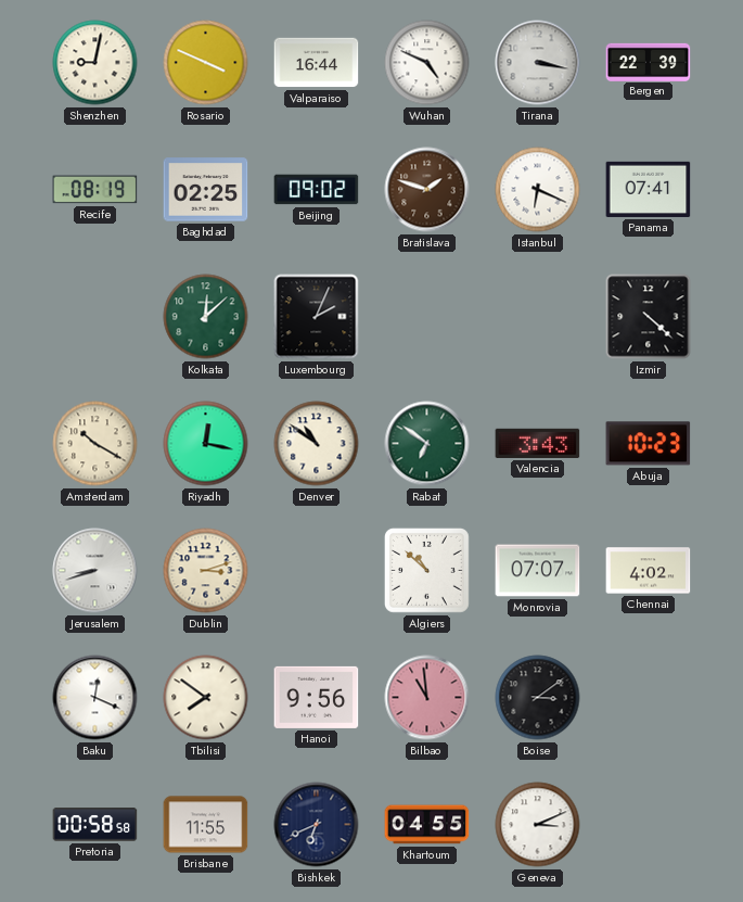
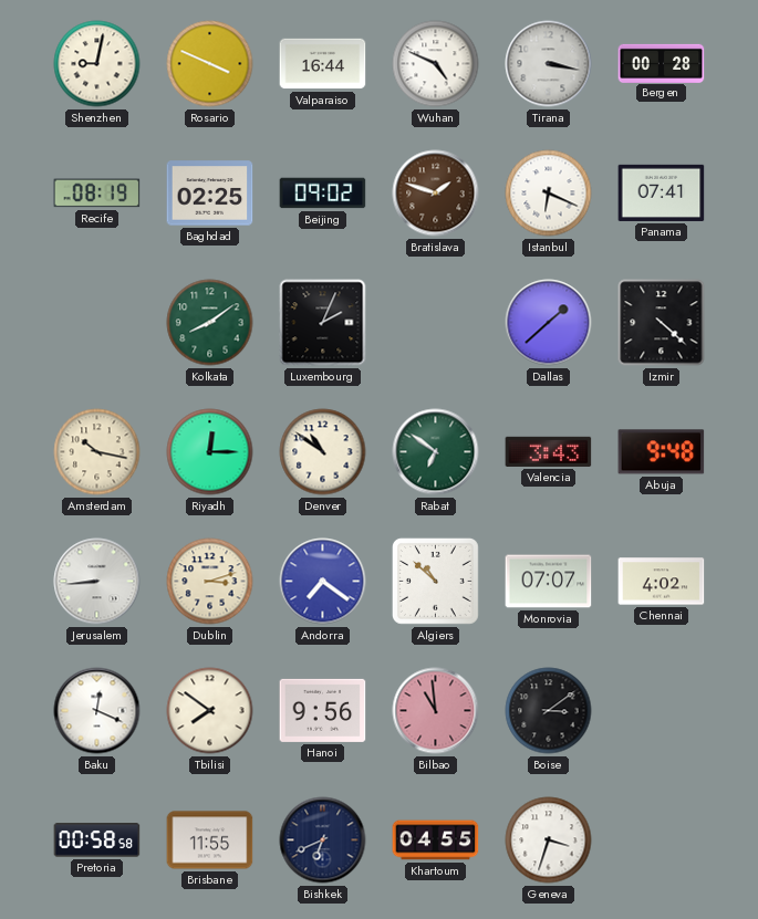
Bergen: 22:39 -> 00:28 (662, 63)
Kolkata: 12:08 -> 8:09 (210, 323)
Dallas: none -> 1:38 (549, 323)
Amsterdam: 10:20 -> 10:17 (97, 452)
Riyadh: 12:17 -> 12:15 (210, 452)
Abuja: 10:23 -> 9:48 (662, 452)
Jerusalem: 8:42 -> 8:44 (97, 582)
Andorra: none -> 7:21 (323, 582)
Geneva: 3:11 -> 3:33 (549, 840)
